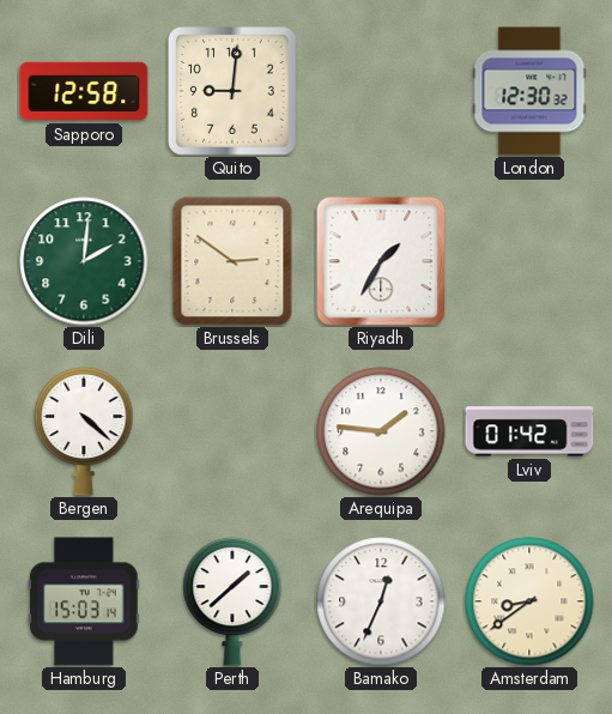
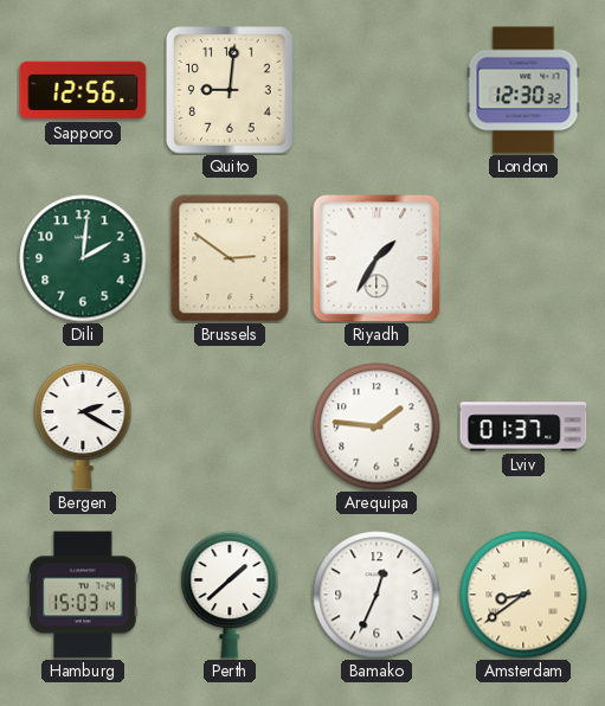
Sapporo: 12:58 -> 12:56 (83, 90)
Bergen: 4:22 -> 2:20 (83, 426)
Lviv: 01:42 -> 01:37 (523, 426)
